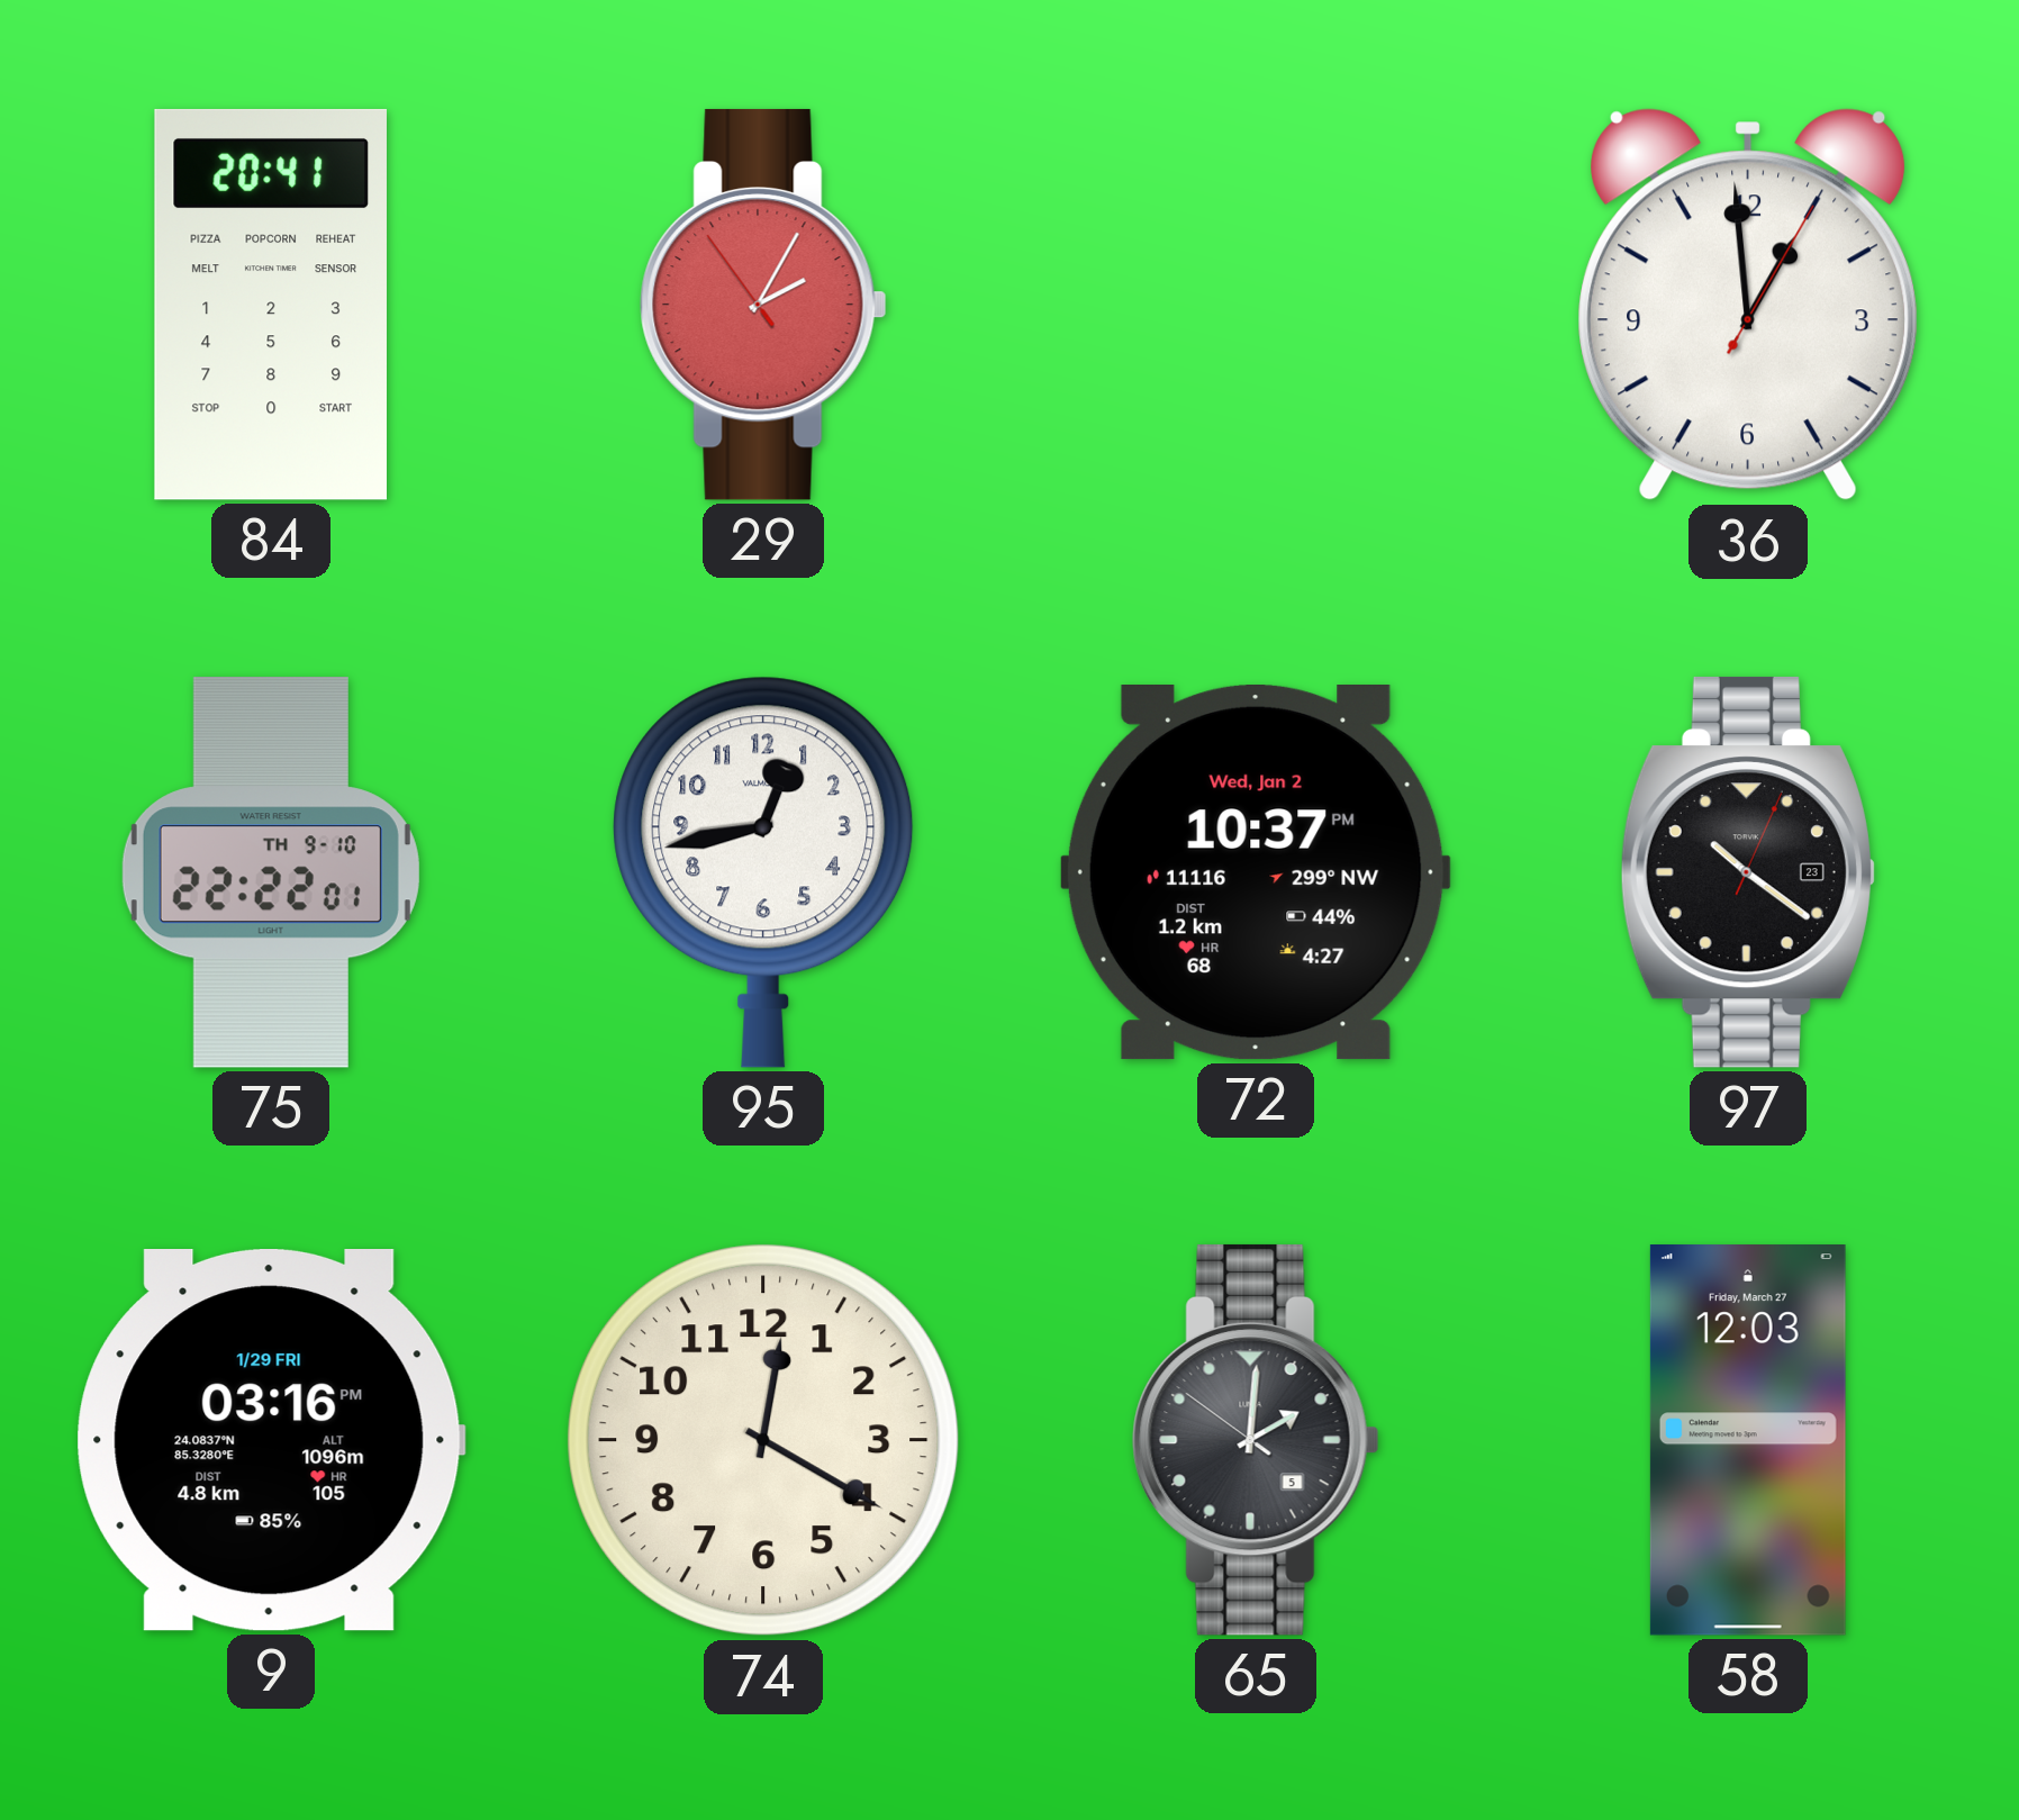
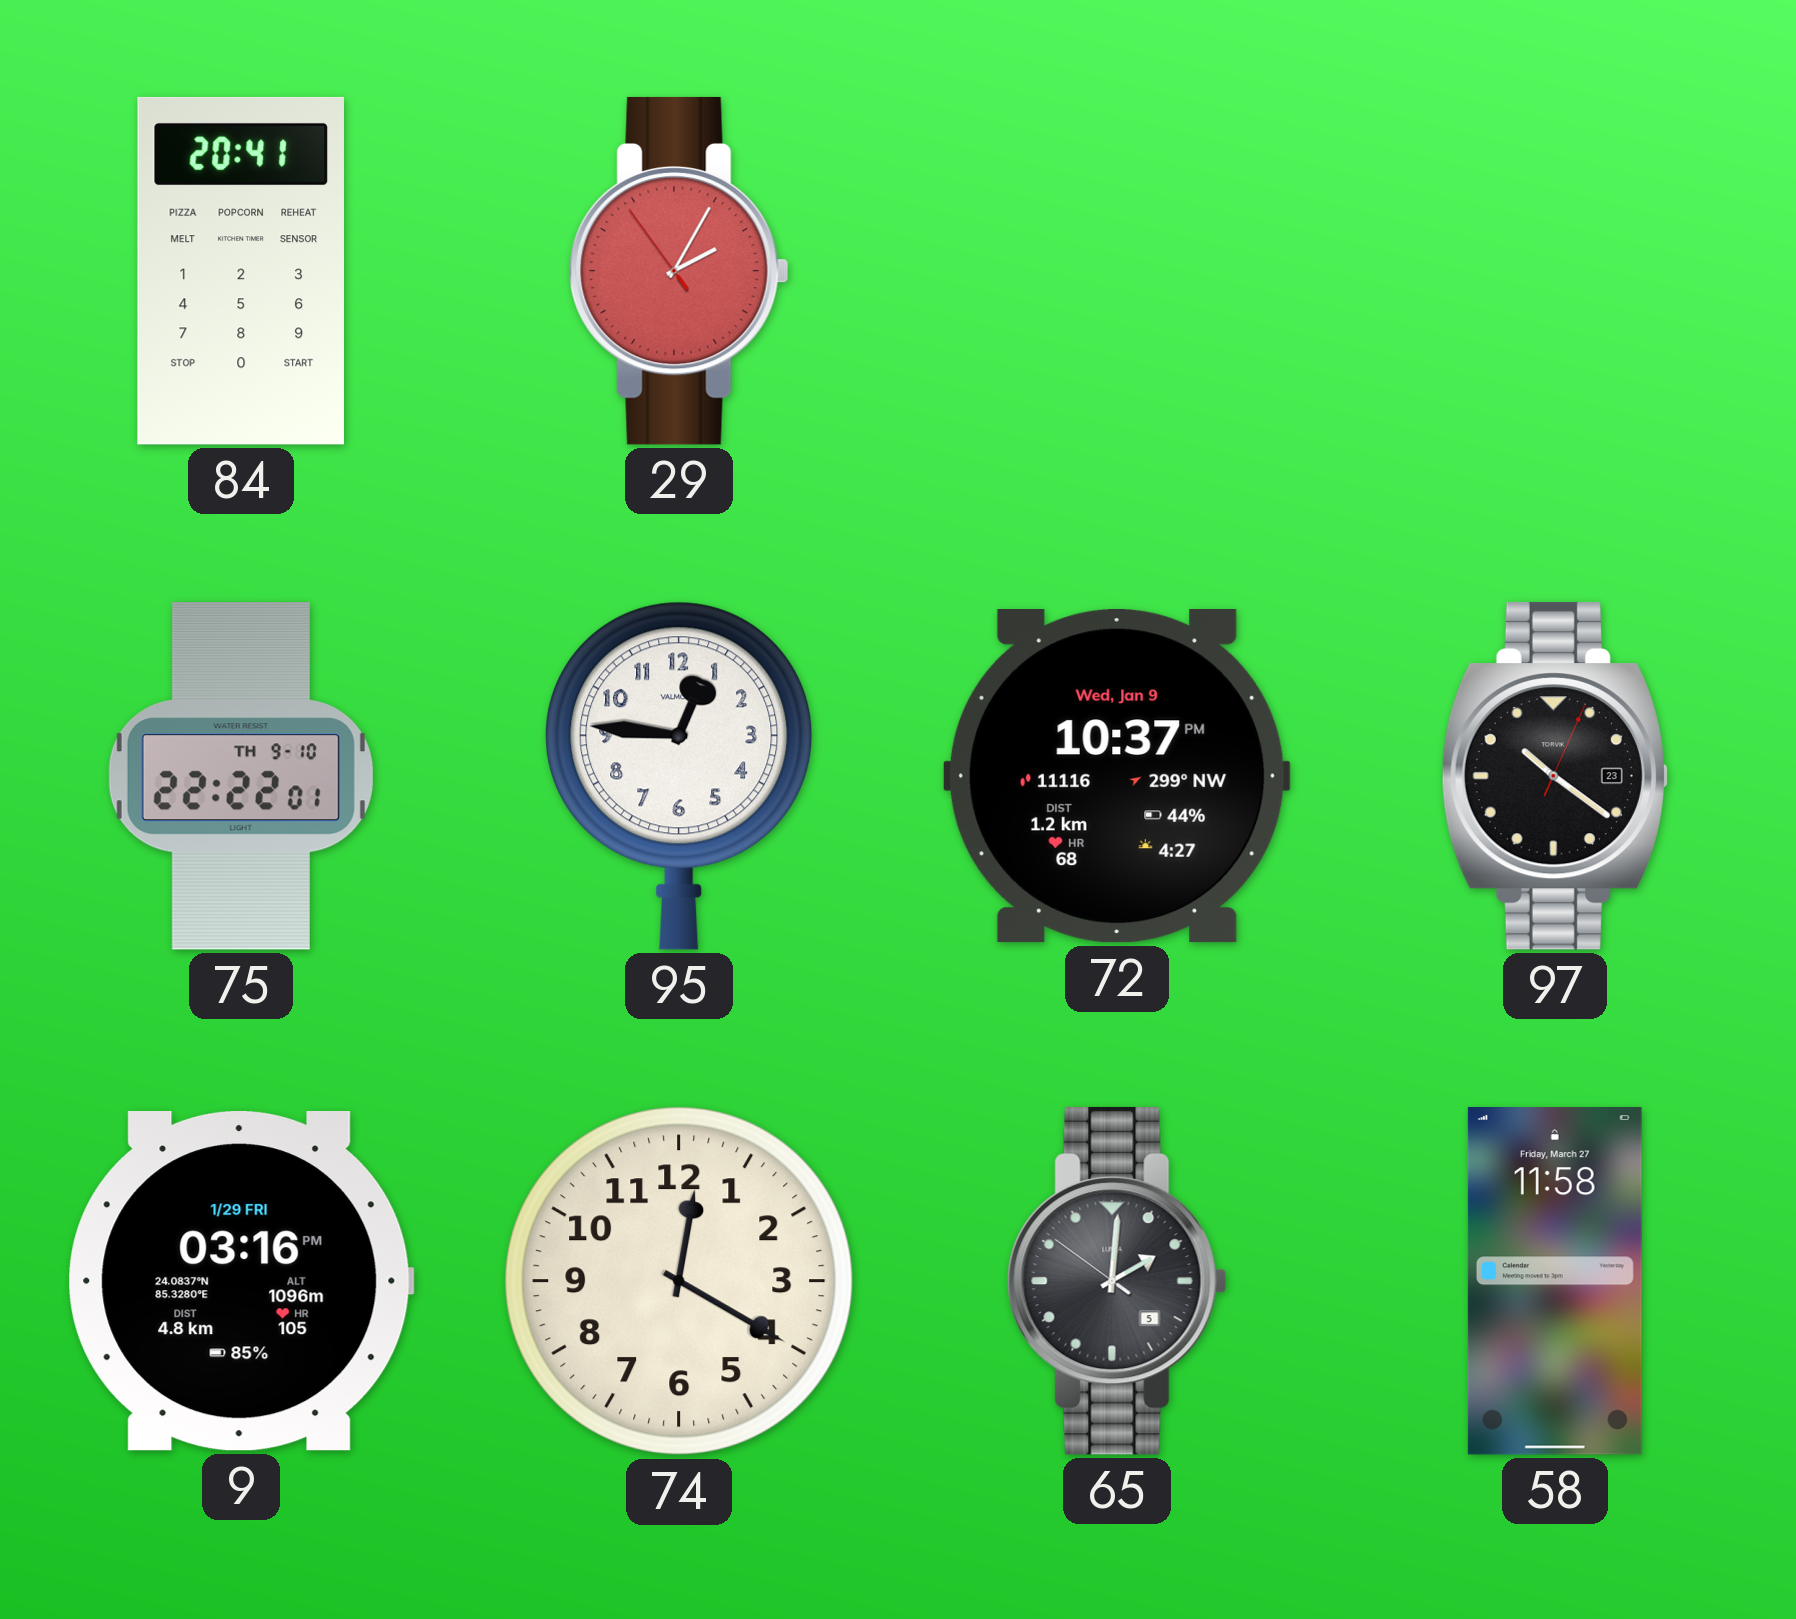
36: 12:59 -> none (1748, 305)
95: 12:43 -> 12:46 (679, 776)
72 date: Wed, Jan 2 -> Wed, Jan 9 (1117, 777)
58: 12:03 -> 11:58 (1555, 1282)
